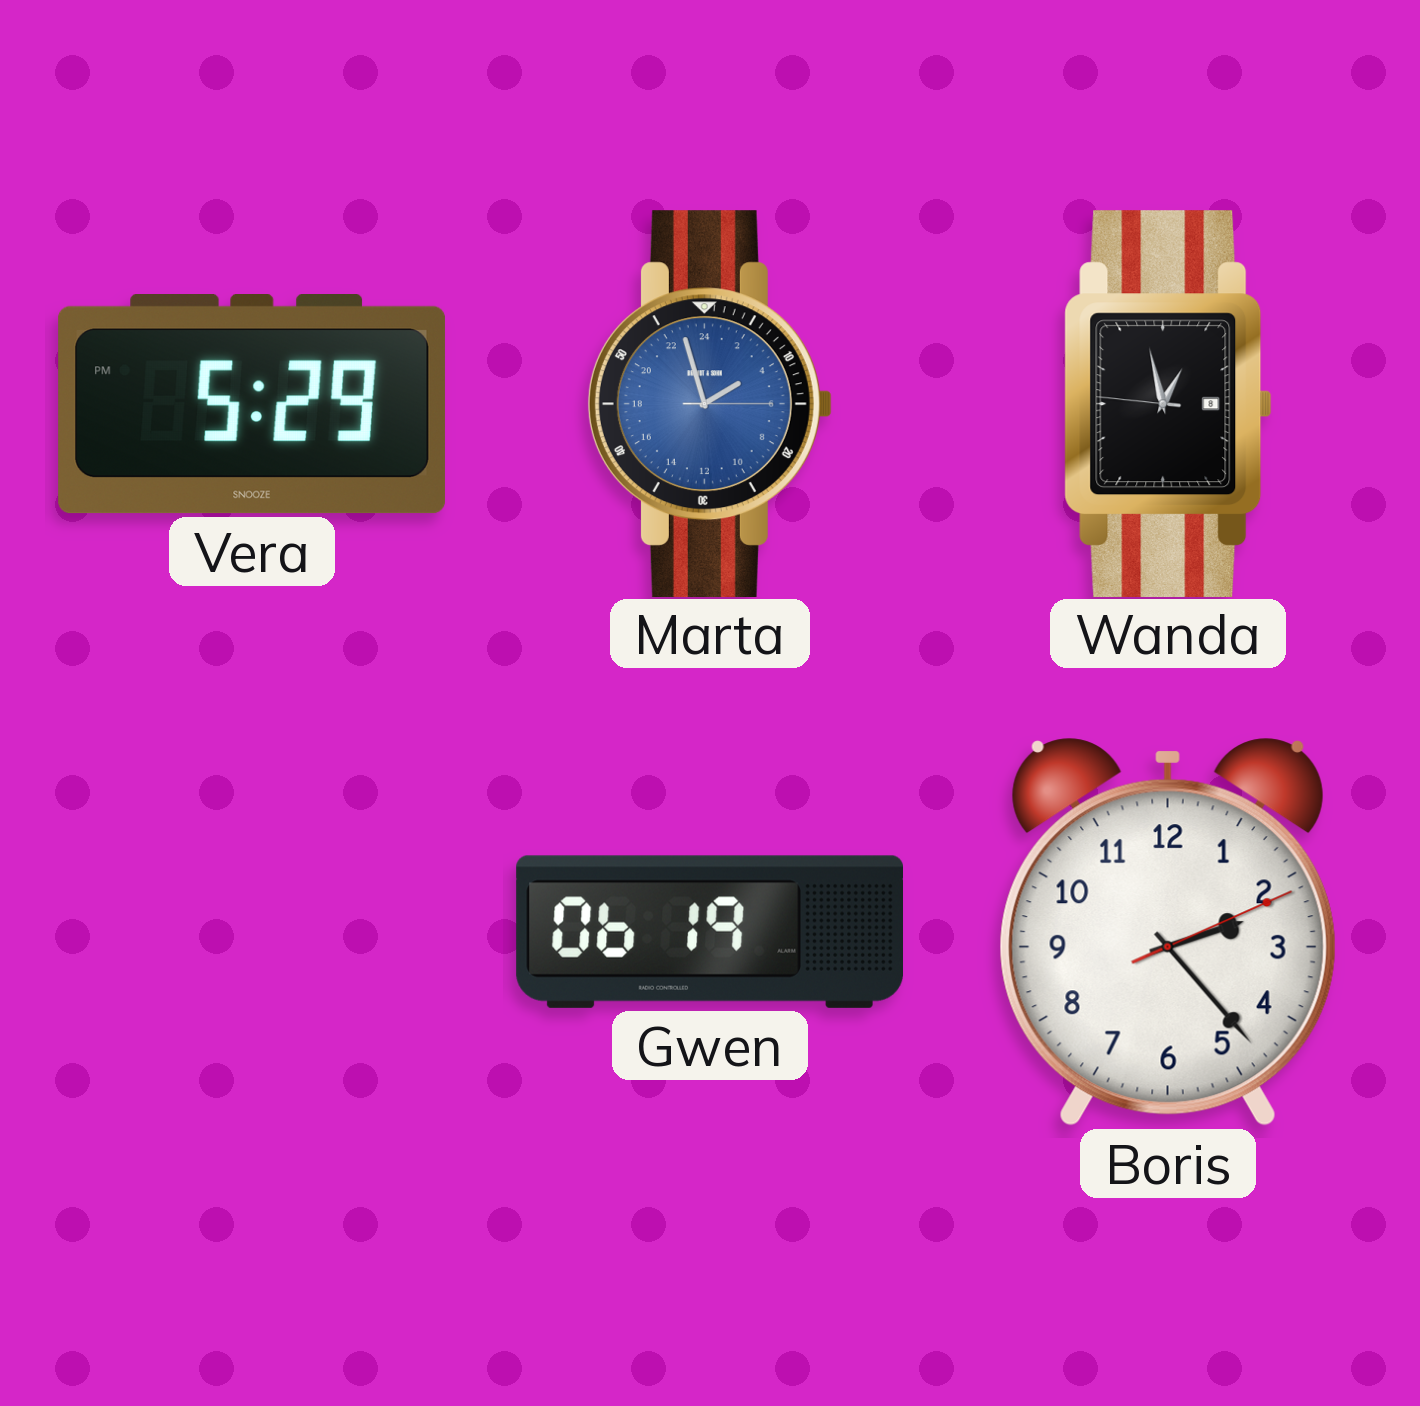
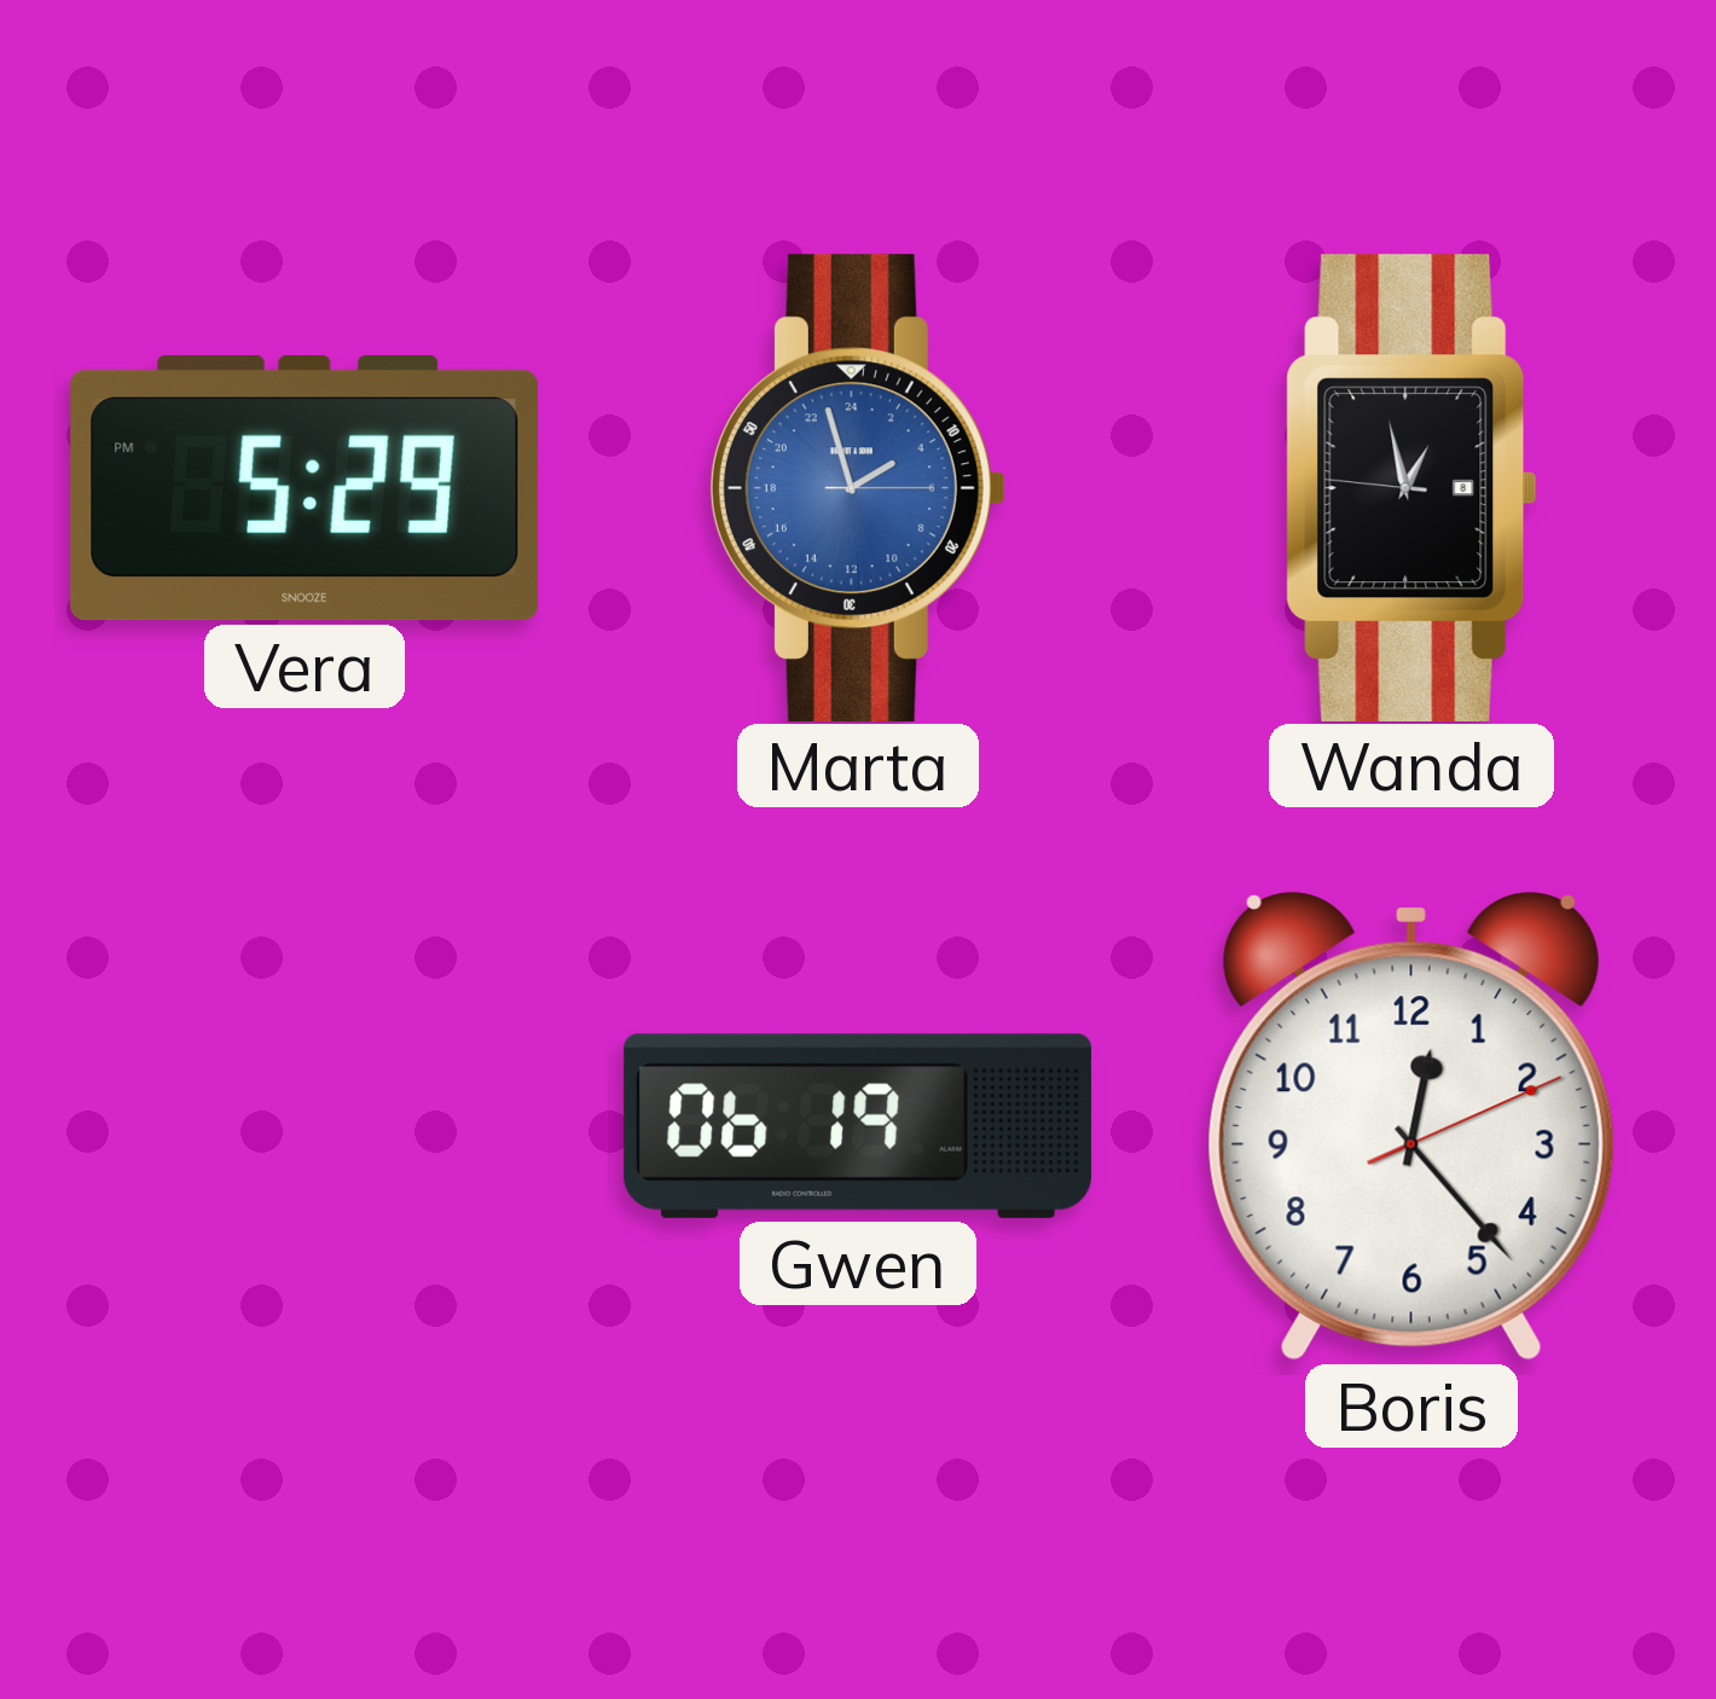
Boris: 2:23 -> 12:23 (1411, 1127)
